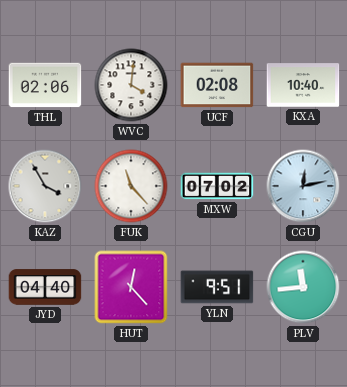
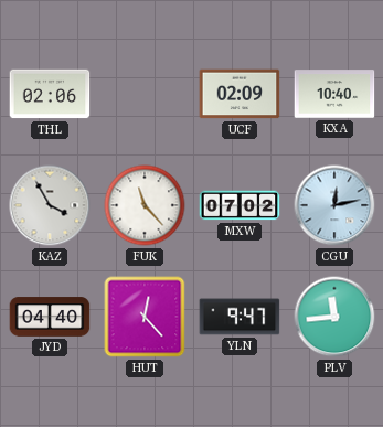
WVC: 4:01 -> none (131, 85)
UCF: 02:08 -> 02:09 (240, 94)
YLN: 9:51 -> 9:47 (240, 317)
